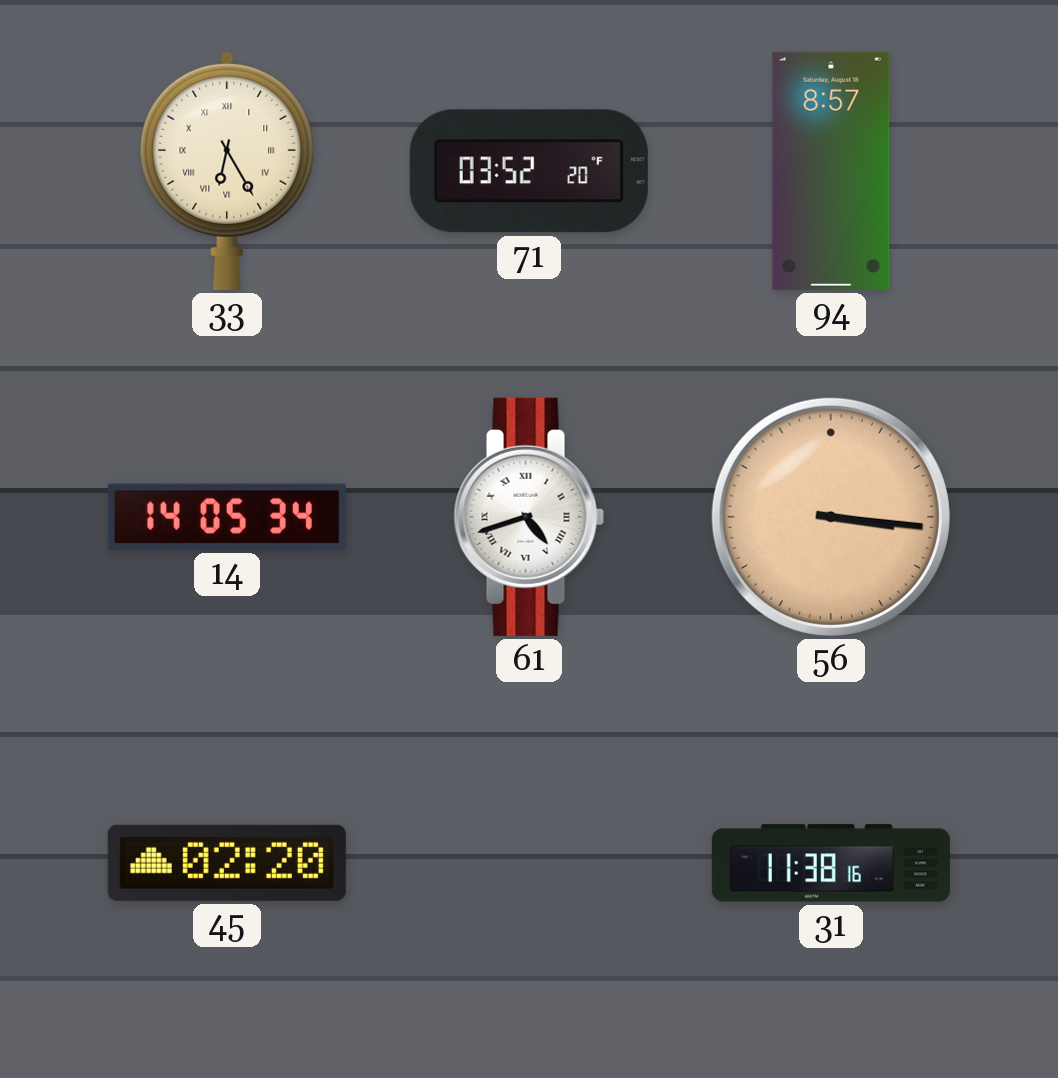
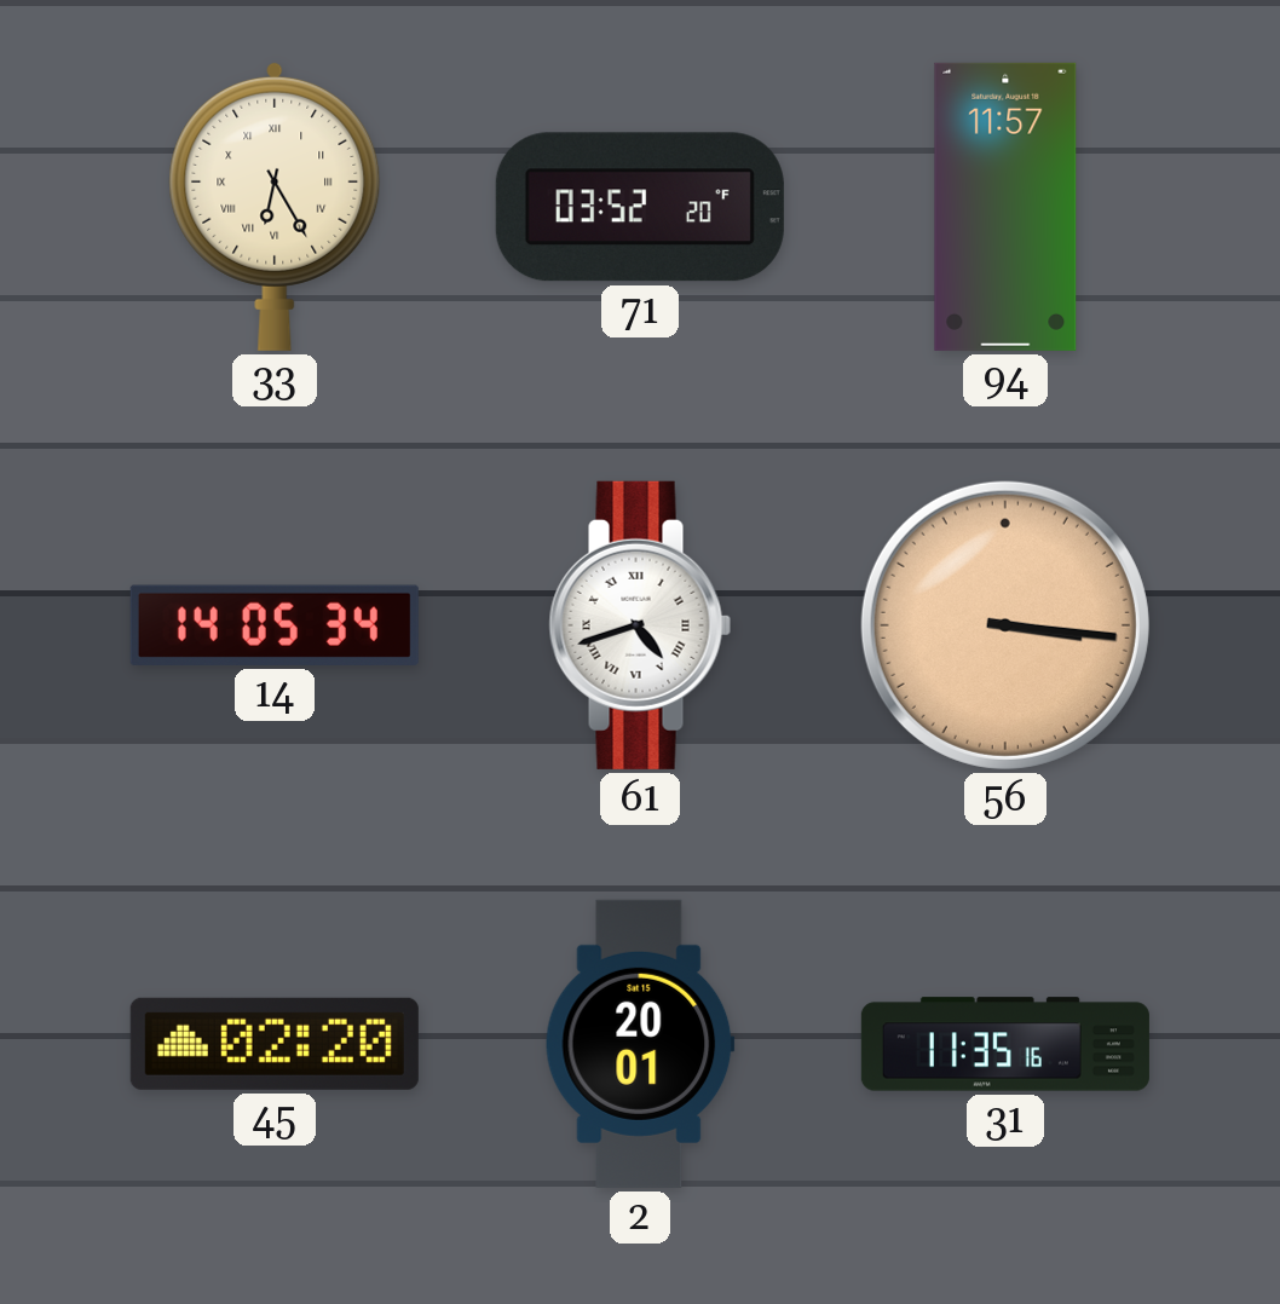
94: 8:57 -> 11:57 (1005, 207)
2: none -> 20:01 (640, 1044)
31: 11:38 -> 11:35 (1005, 1044)
